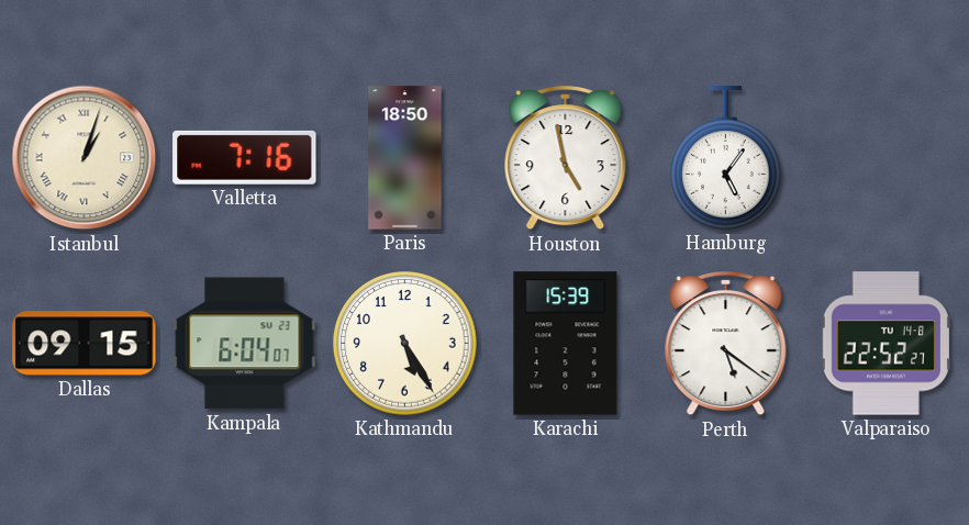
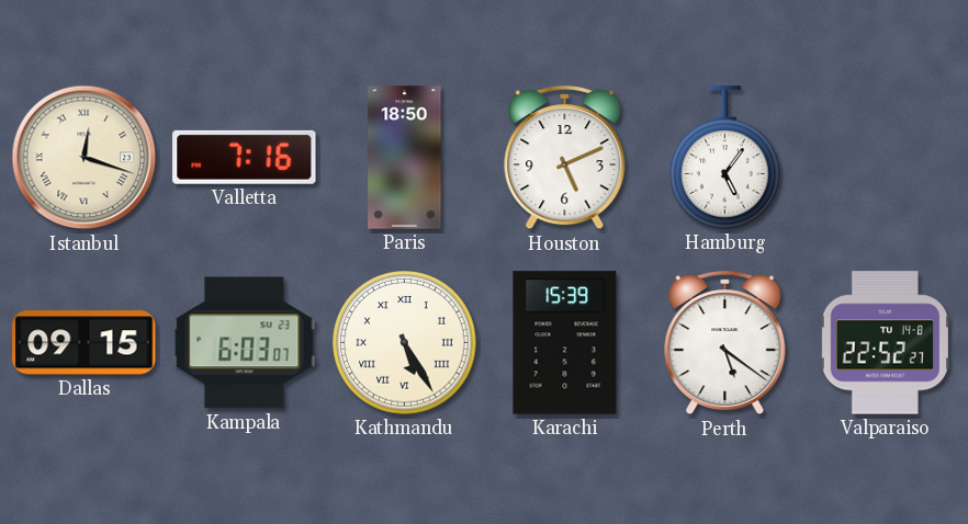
Istanbul: 1:03 -> 12:18 (85, 158)
Houston: 4:58 -> 5:11 (565, 158)
Kampala: 6:04 -> 6:03 (245, 343)
Kathmandu numerals: Arabic -> Roman (405, 343)
